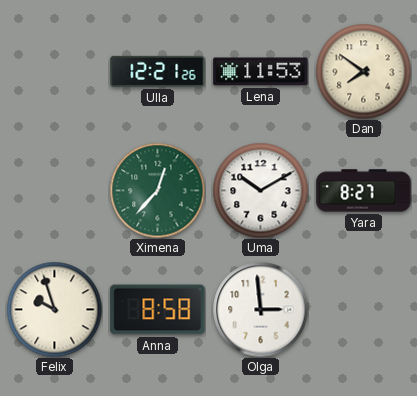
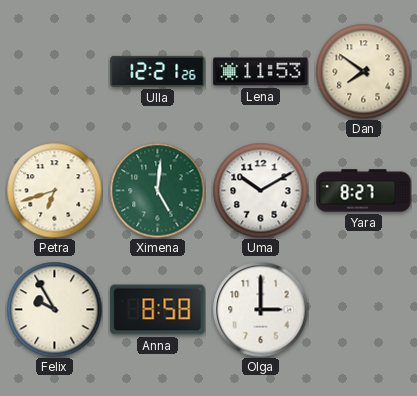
Petra: none -> 6:42 (54, 190)
Ximena: 12:37 -> 5:01 (157, 190)
Felix: 9:57 -> 9:55 (54, 309)
Olga: 2:59 -> 3:00 (260, 309)
